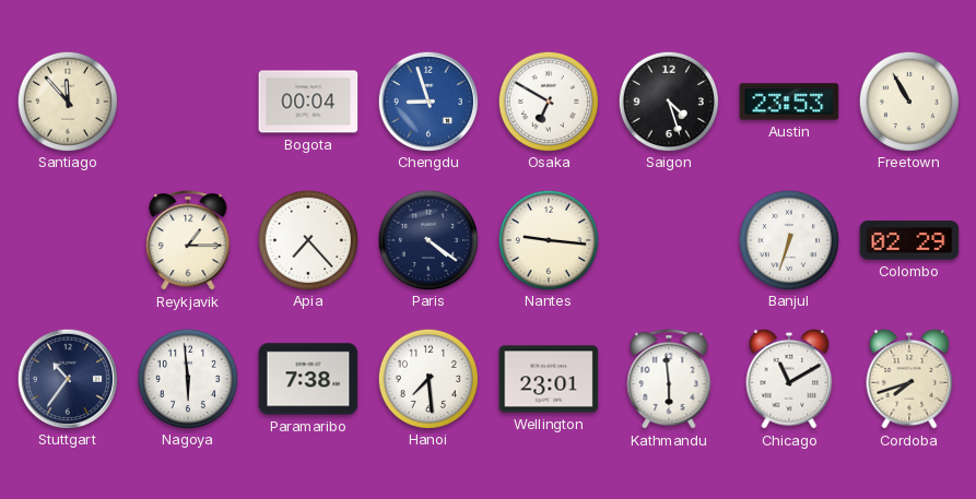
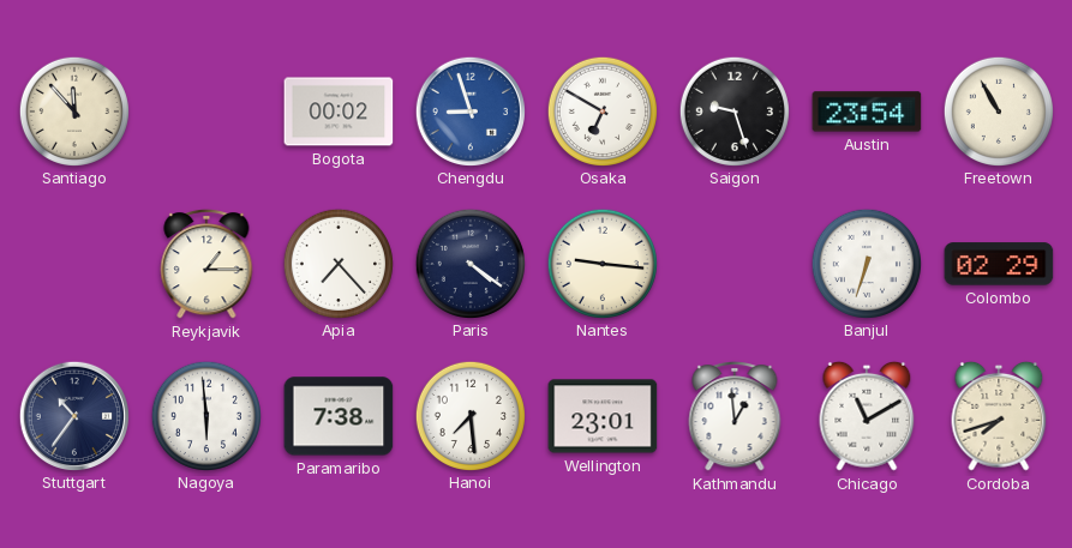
Bogota: 00:04 -> 00:02 (339, 112)
Saigon: 4:27 -> 9:27 (733, 110)
Austin: 23:53 -> 23:54 (867, 112)
Kathmandu: 5:59 -> 12:59 (735, 416)
